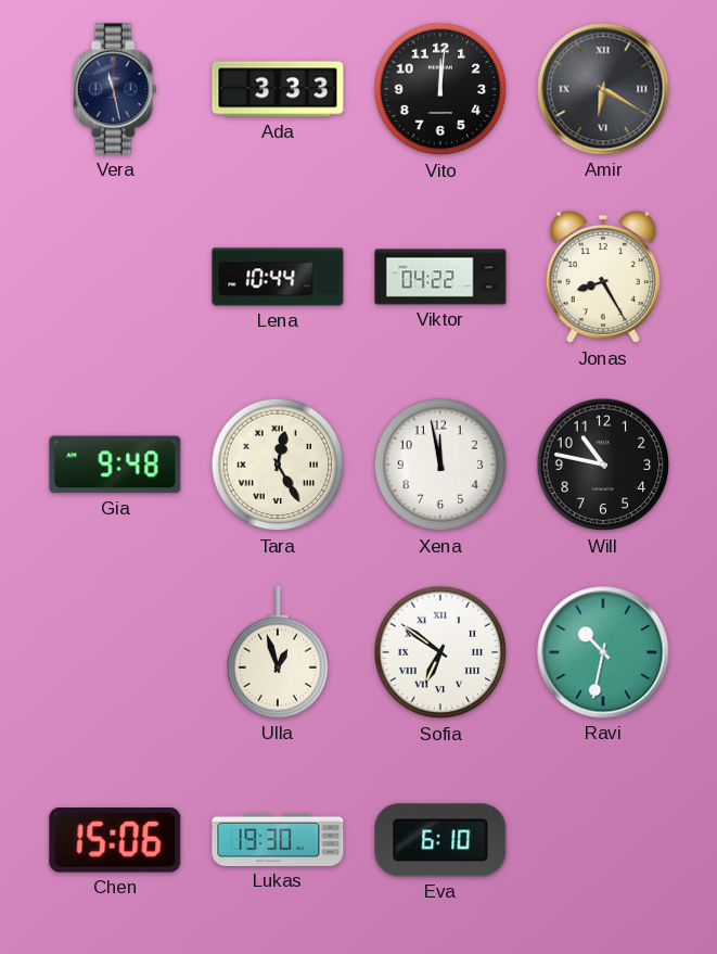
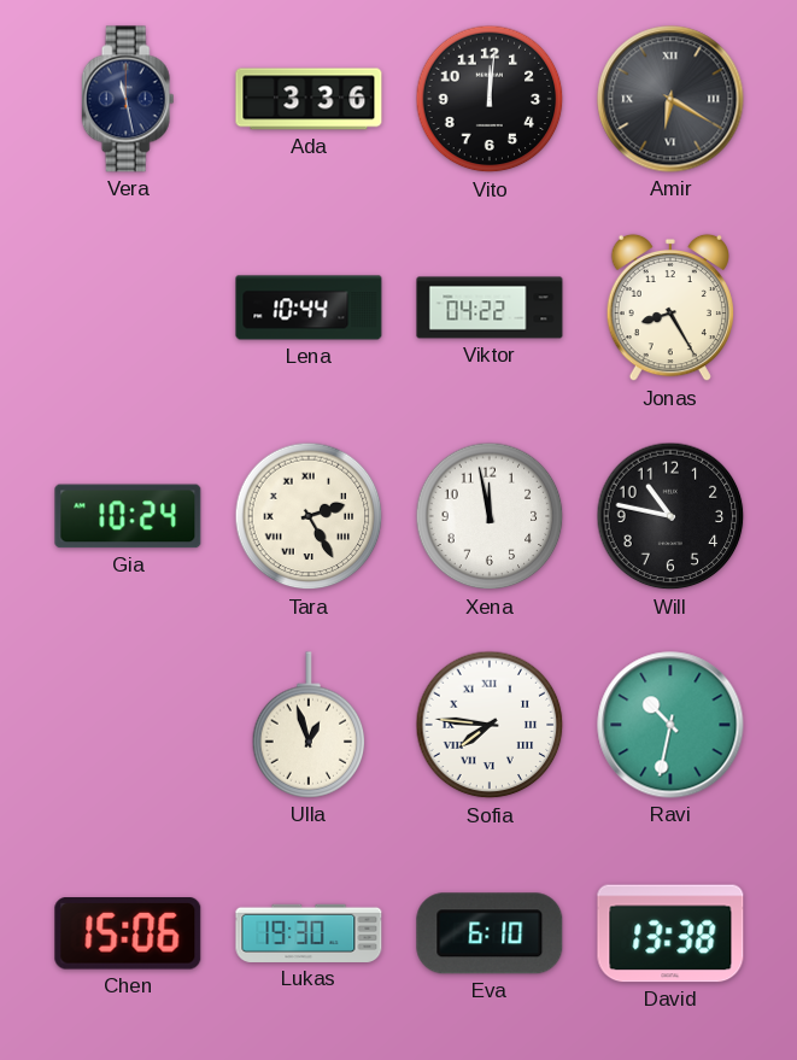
Ada: 3:33 -> 3:36 (309, 99)
Gia: 9:48 -> 10:24 (128, 516)
Tara: 12:25 -> 2:25 (309, 516)
Sofia: 6:51 -> 7:46 (490, 725)
David: none -> 13:38 (670, 933)
